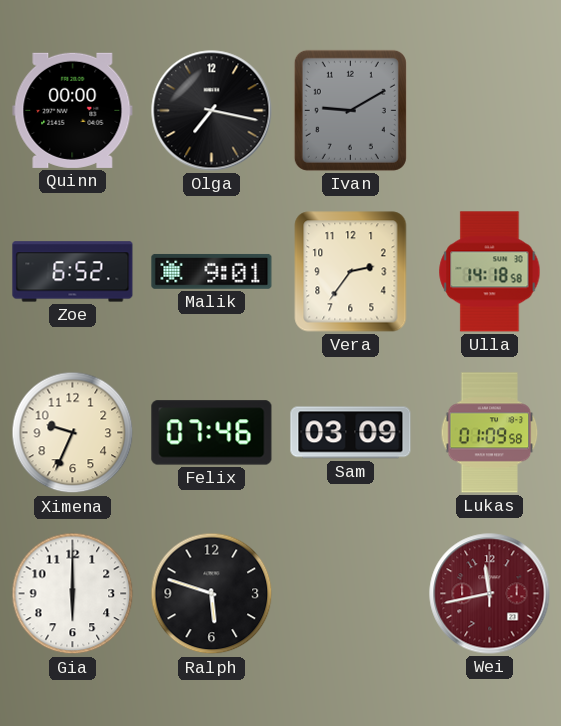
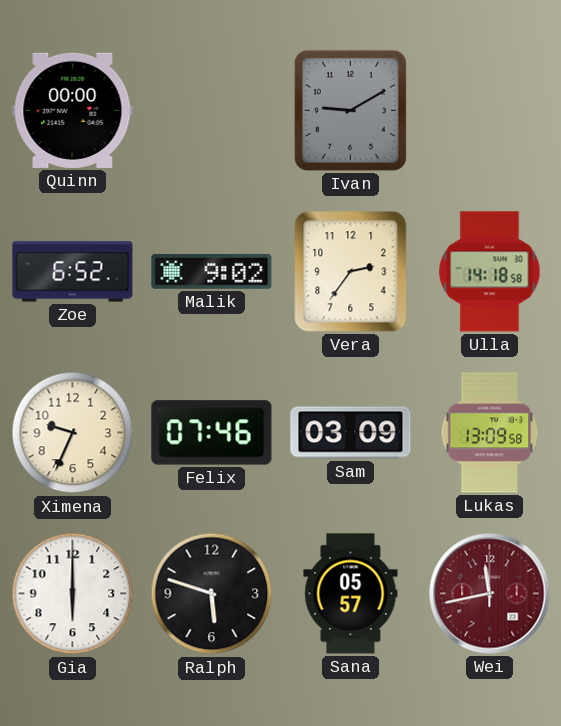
Olga: 7:17 -> none (212, 111)
Malik: 9:01 -> 9:02 (212, 271)
Lukas: 01:09 -> 13:09 (490, 433)
Sana: none -> 05:57 (351, 594)
